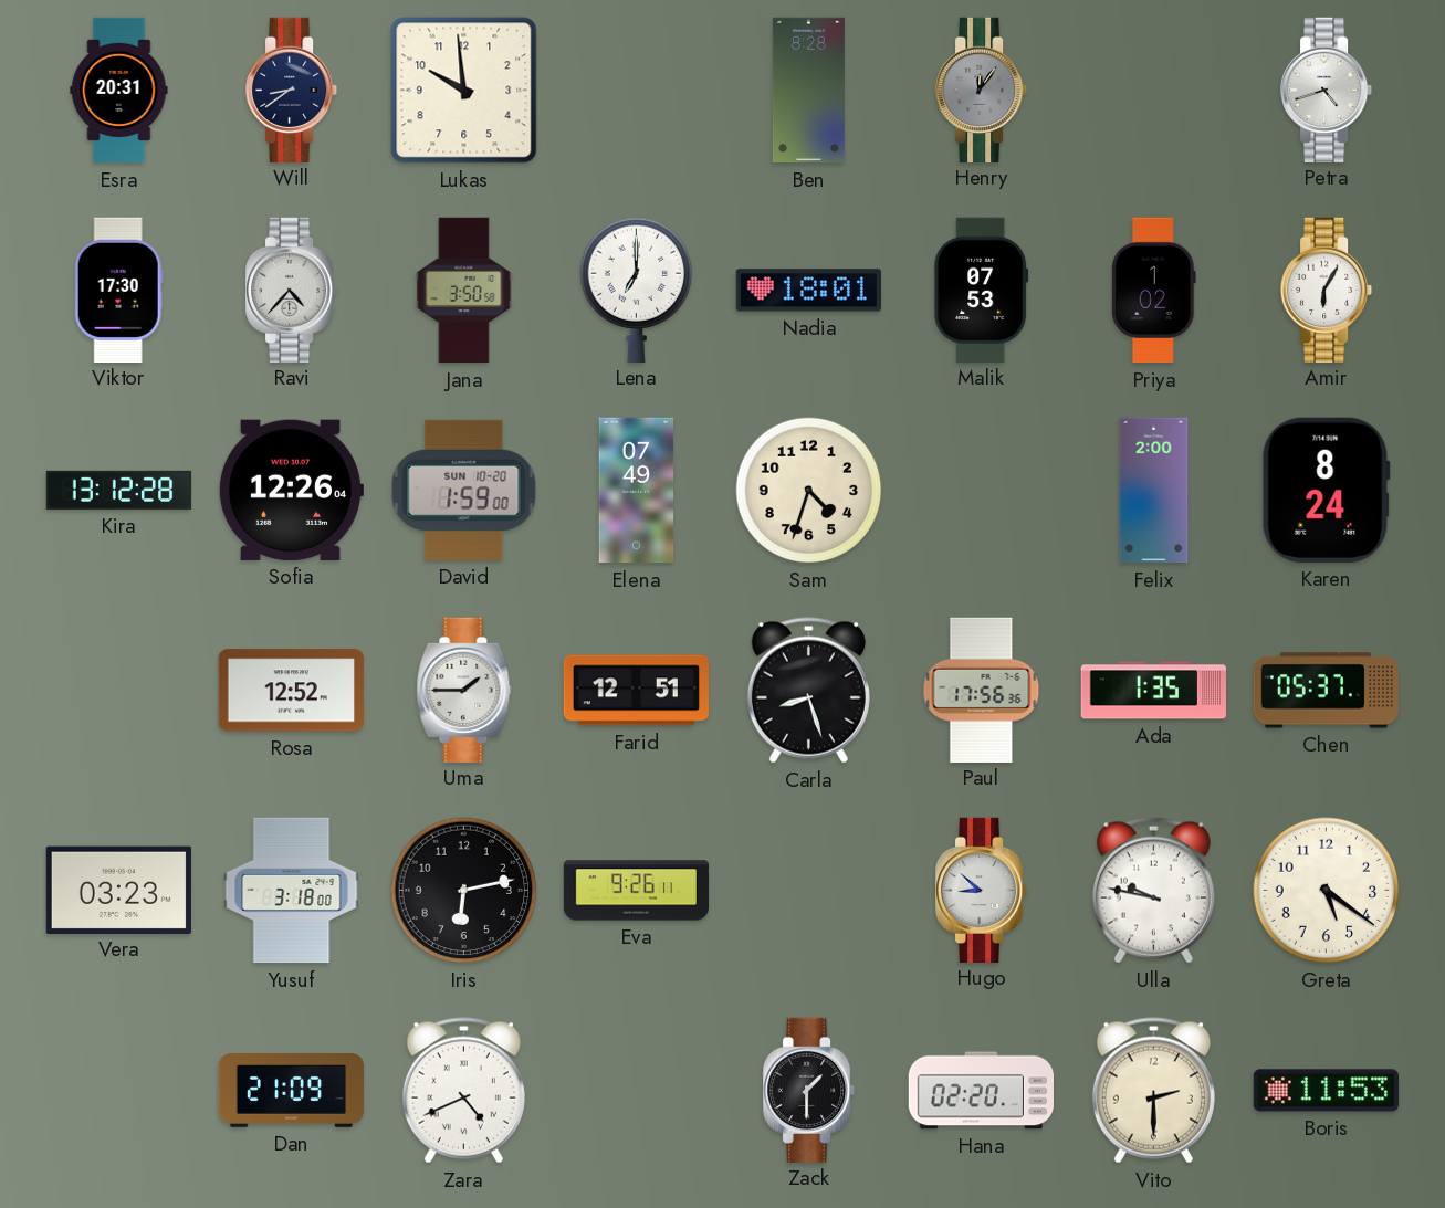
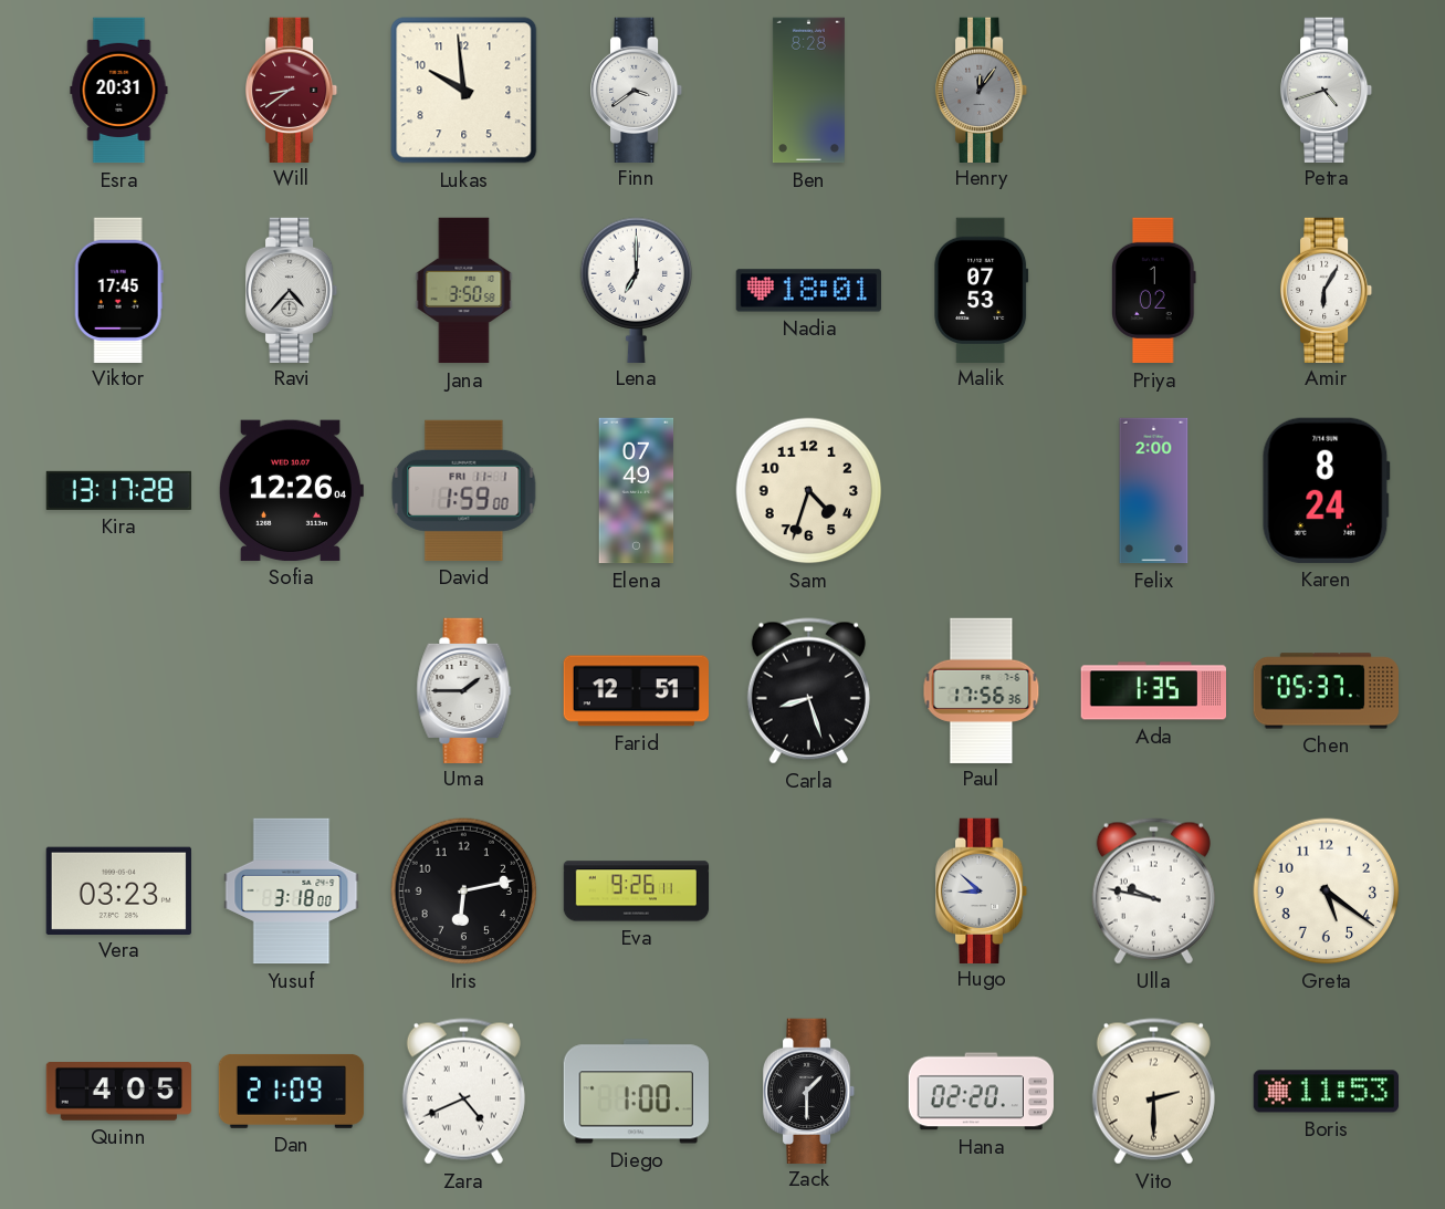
Will dial: navy -> burgundy (293, 90)
Finn: none -> 3:39 (638, 90)
Viktor: 17:30 -> 17:45 (118, 290)
Kira: 13:12 -> 13:17 (119, 490)
David date: SUN 10-20 -> FRI 11-1 (464, 490)
Rosa: 12:52 -> none (291, 691)
Quinn: none -> 4:05 (118, 1092)
Diego: none -> 1:00 (636, 1092)
